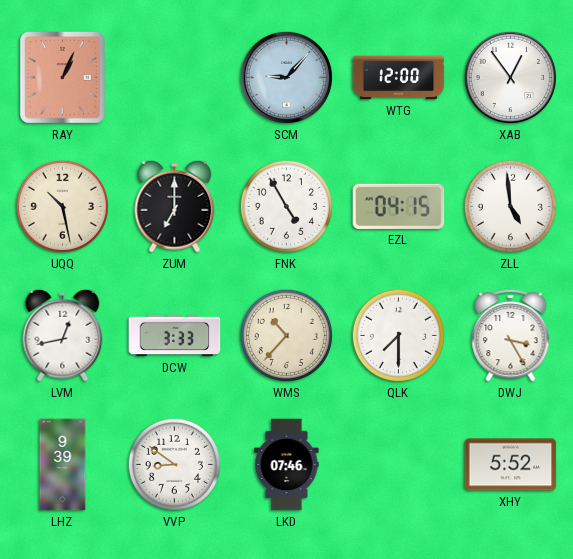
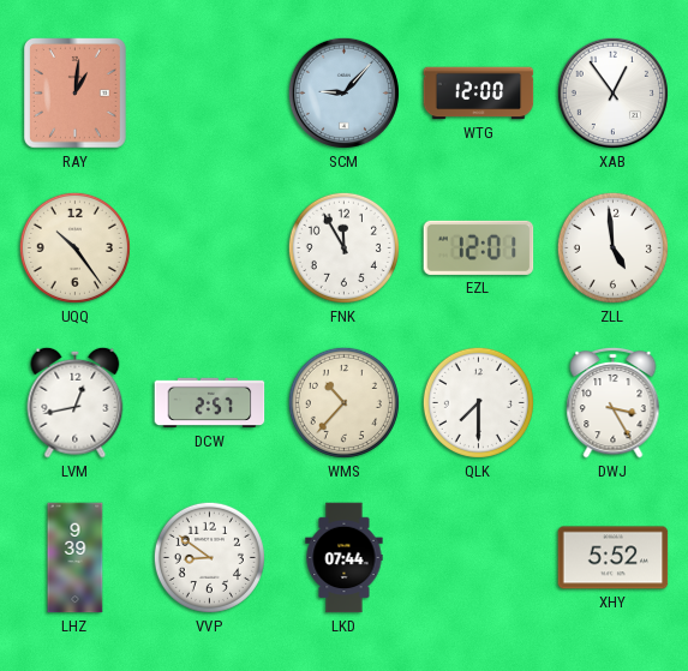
RAY: 1:04 -> 1:01 (76, 94)
UQQ: 10:28 -> 10:24 (74, 247)
ZUM: 7:00 -> none (175, 206)
FNK: 4:55 -> 11:55 (343, 247)
EZL: 04:15 -> 12:01 (479, 247)
DCW: 3:33 -> 2:57 (210, 403)
LKD: 07:46 -> 07:44 (345, 558)
